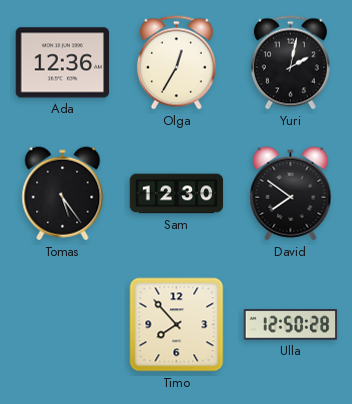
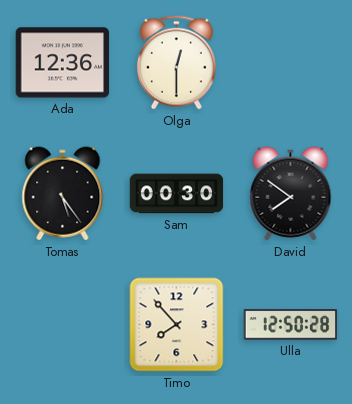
Olga: 12:35 -> 12:30 (176, 63)
Yuri: 2:02 -> none (290, 63)
Sam: 12:30 -> 00:30 (177, 194)
